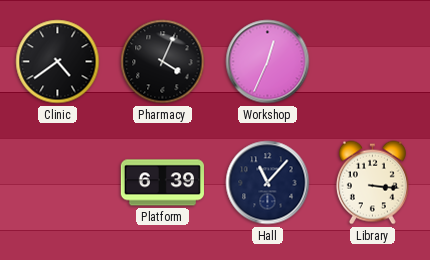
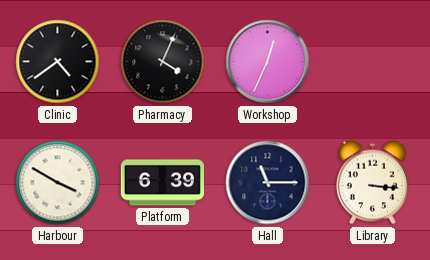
Harbour: none -> 3:50 (58, 183)
Hall: 11:07 -> 11:15 (268, 183)
